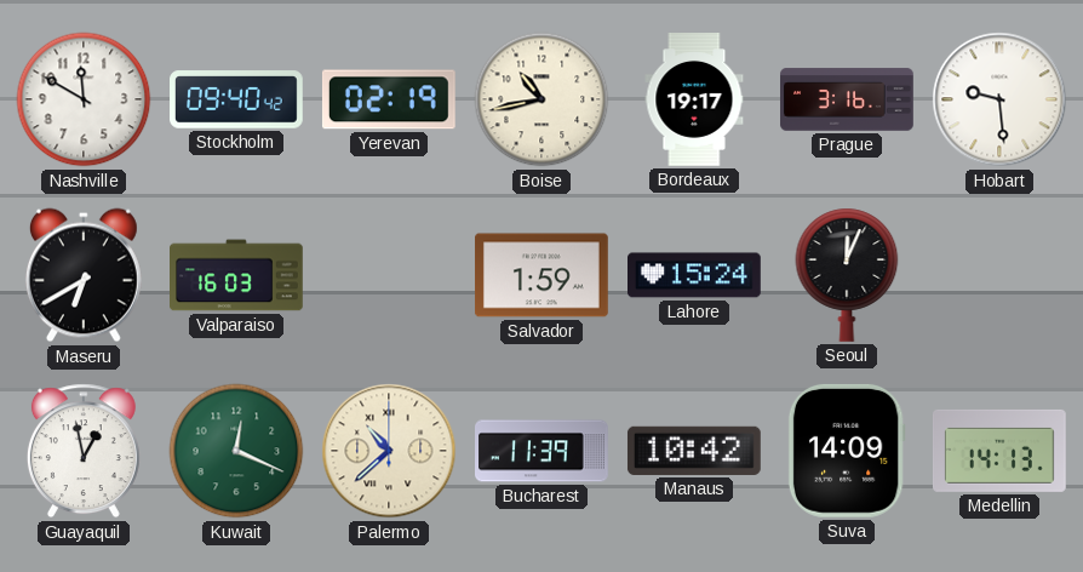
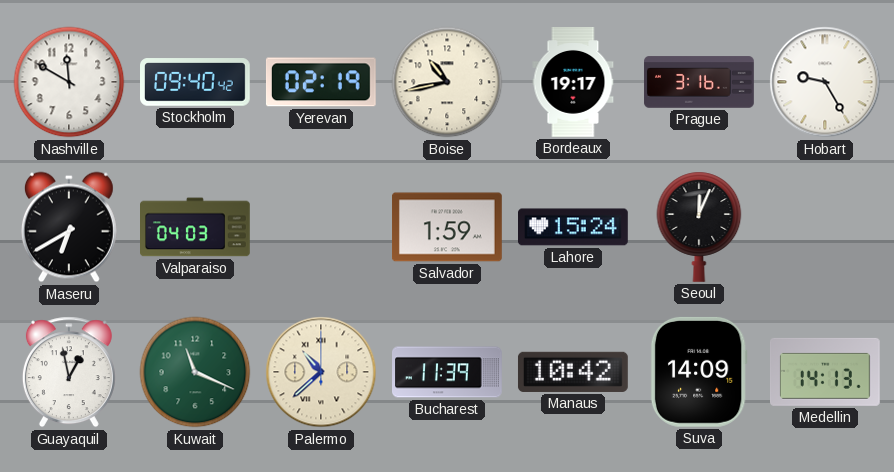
Hobart: 9:29 -> 9:25 (825, 82)
Valparaiso: 16:03 -> 04:03 (196, 227)
Kuwait: 12:19 -> 11:19 (195, 372)
